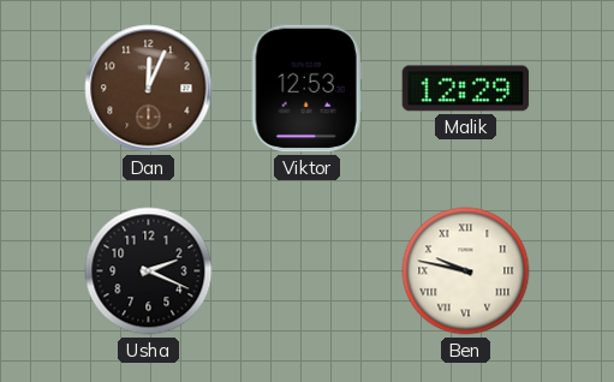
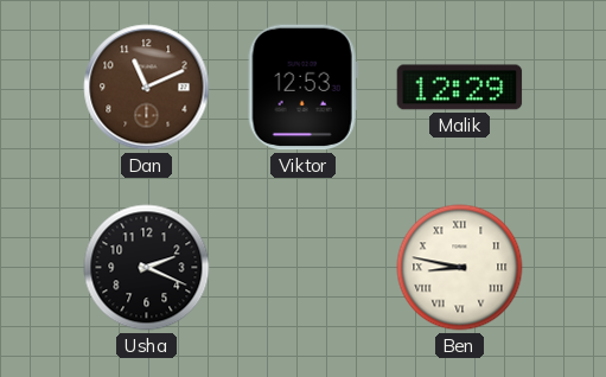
Dan: 12:04 -> 11:11 (147, 88)
Ben: 9:47 -> 8:47 (460, 268)
